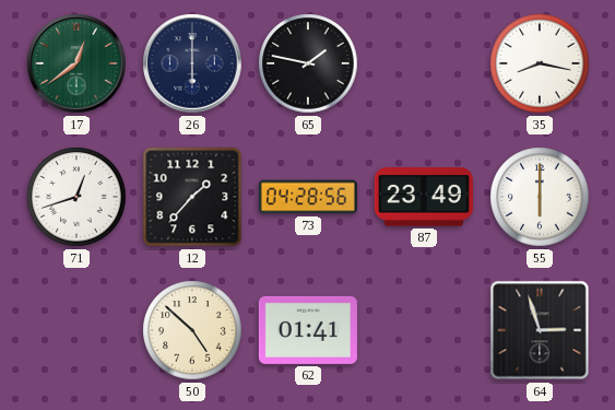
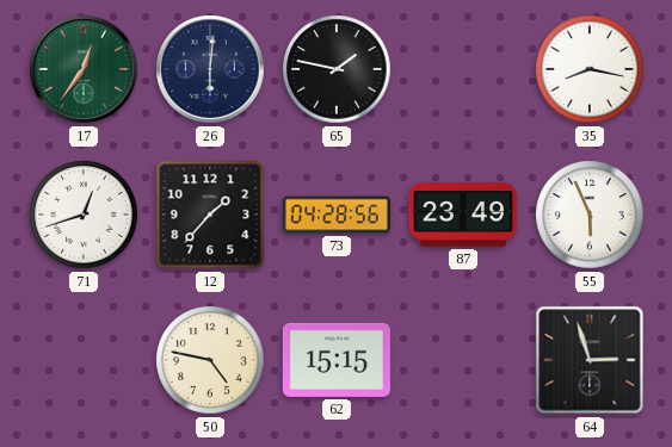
17: 12:39 -> 12:36 (84, 69)
26: 6:00 -> 6:01 (210, 69)
55: 6:00 -> 5:56 (590, 215)
50: 4:52 -> 4:47 (210, 360)
62: 01:41 -> 15:15 (337, 360)
